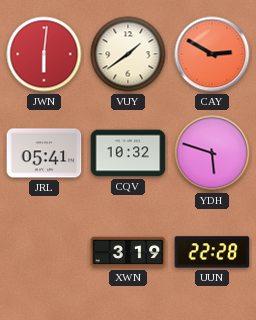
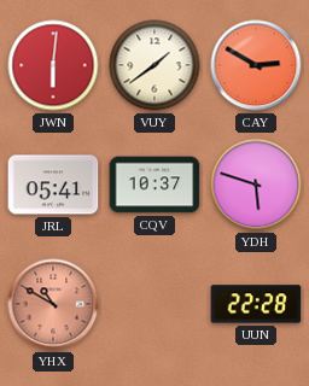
CQV: 10:32 -> 10:37 (154, 185)
YHX: none -> 10:50 (53, 304)
XWN: 3:19 -> none (128, 252)
